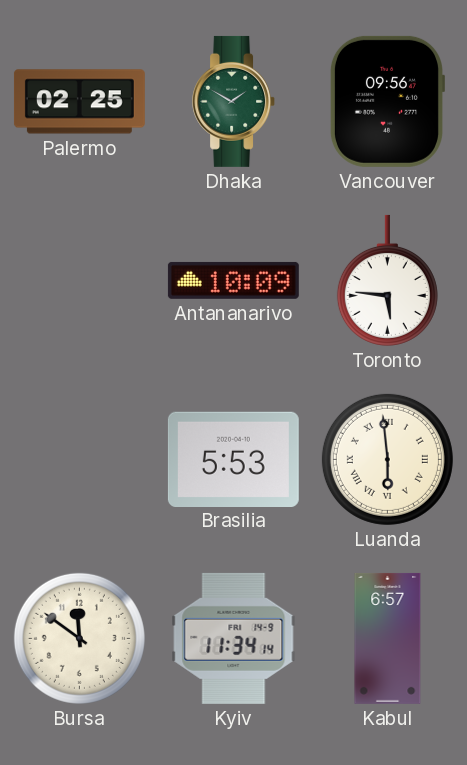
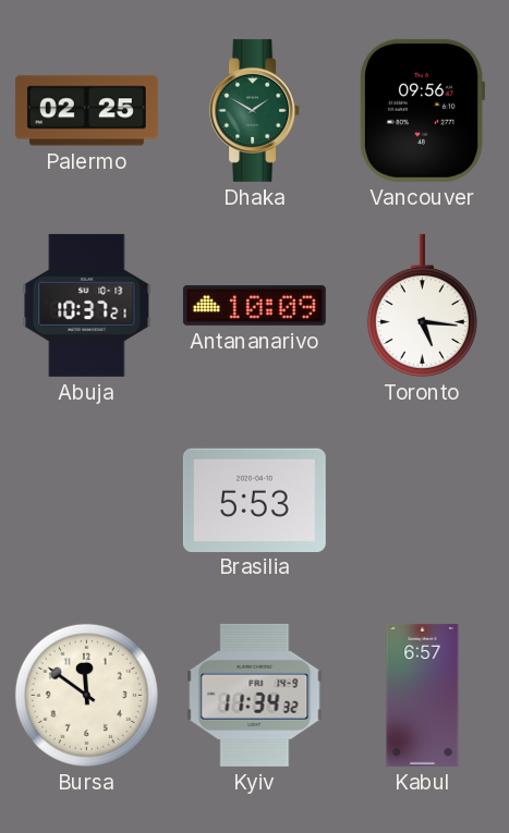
Abuja: none -> 10:37 (87, 305)
Toronto: 5:46 -> 5:16 (422, 305)
Luanda: 5:59 -> none (387, 459)
Kyiv: 11:34:14 -> 11:34:32 (255, 695)
